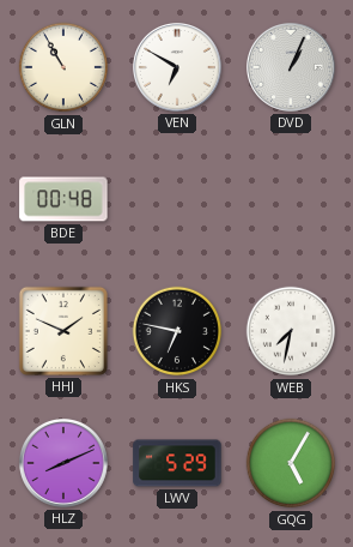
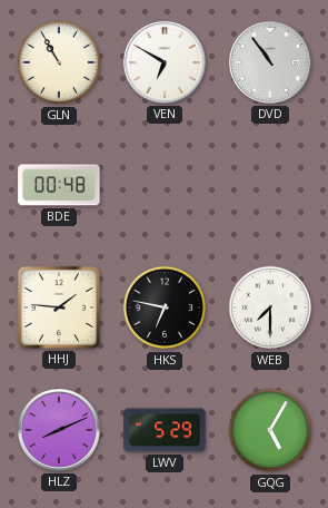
DVD: 1:04 -> 10:54 (271, 63)
HHJ: 1:49 -> 1:46 (59, 307)
WEB: 7:32 -> 7:30 (270, 307)
